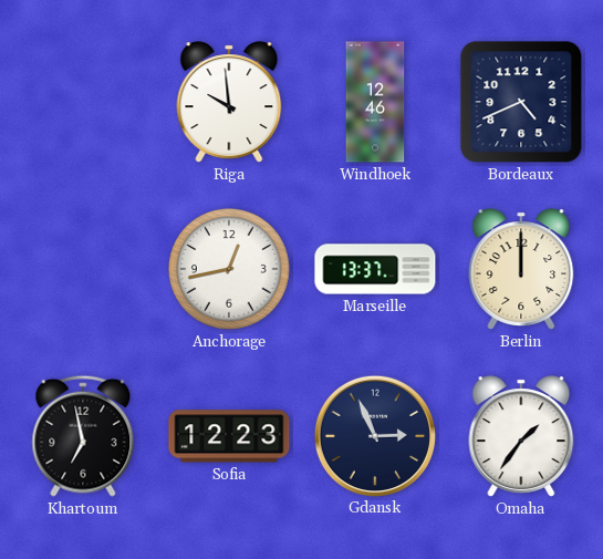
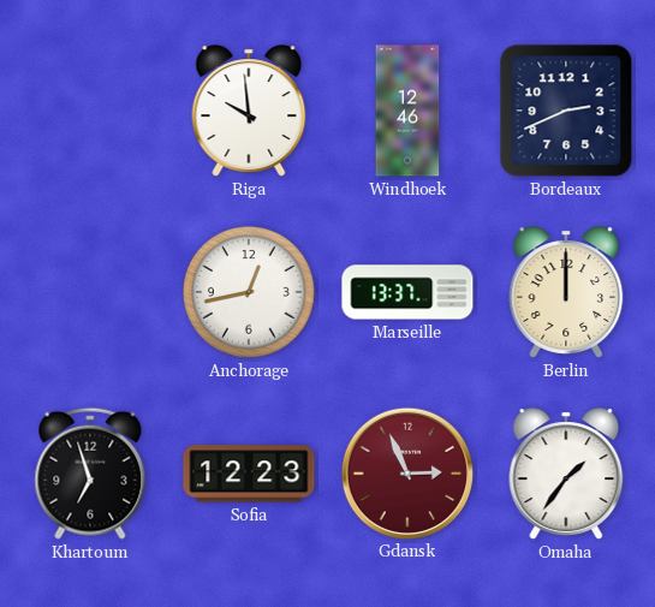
Bordeaux: 4:41 -> 2:41 (566, 111)
Khartoum: 6:58 -> 6:57 (90, 474)
Gdansk dial: navy -> burgundy (406, 472)
